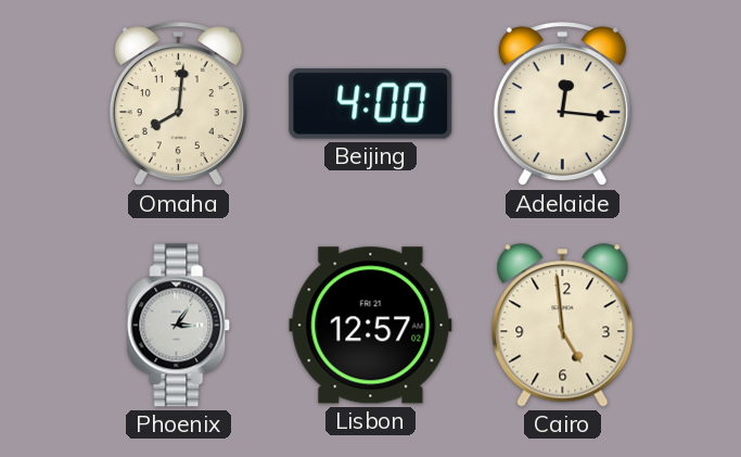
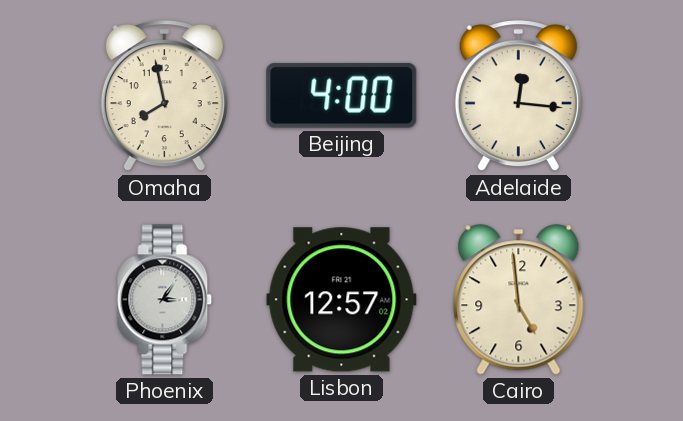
Omaha: 8:01 -> 7:58 (164, 96)
